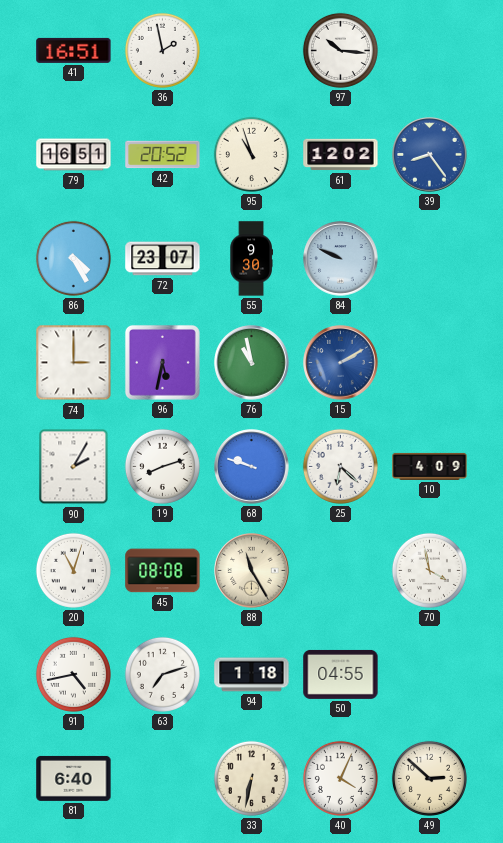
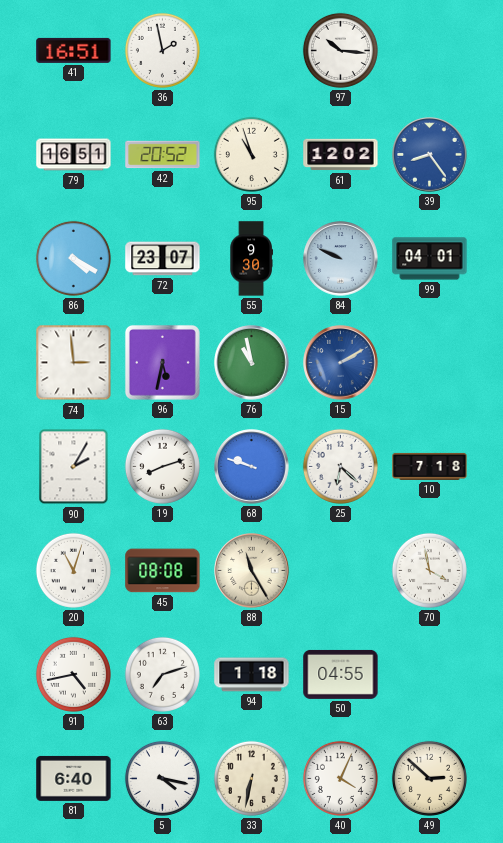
86: 4:25 -> 4:20 (73, 258)
99: none -> 04:01 (430, 259)
74: 3:00 -> 2:59 (74, 363)
10: 4:09 -> 7:18 (430, 466)
5: none -> 4:17 (162, 778)
